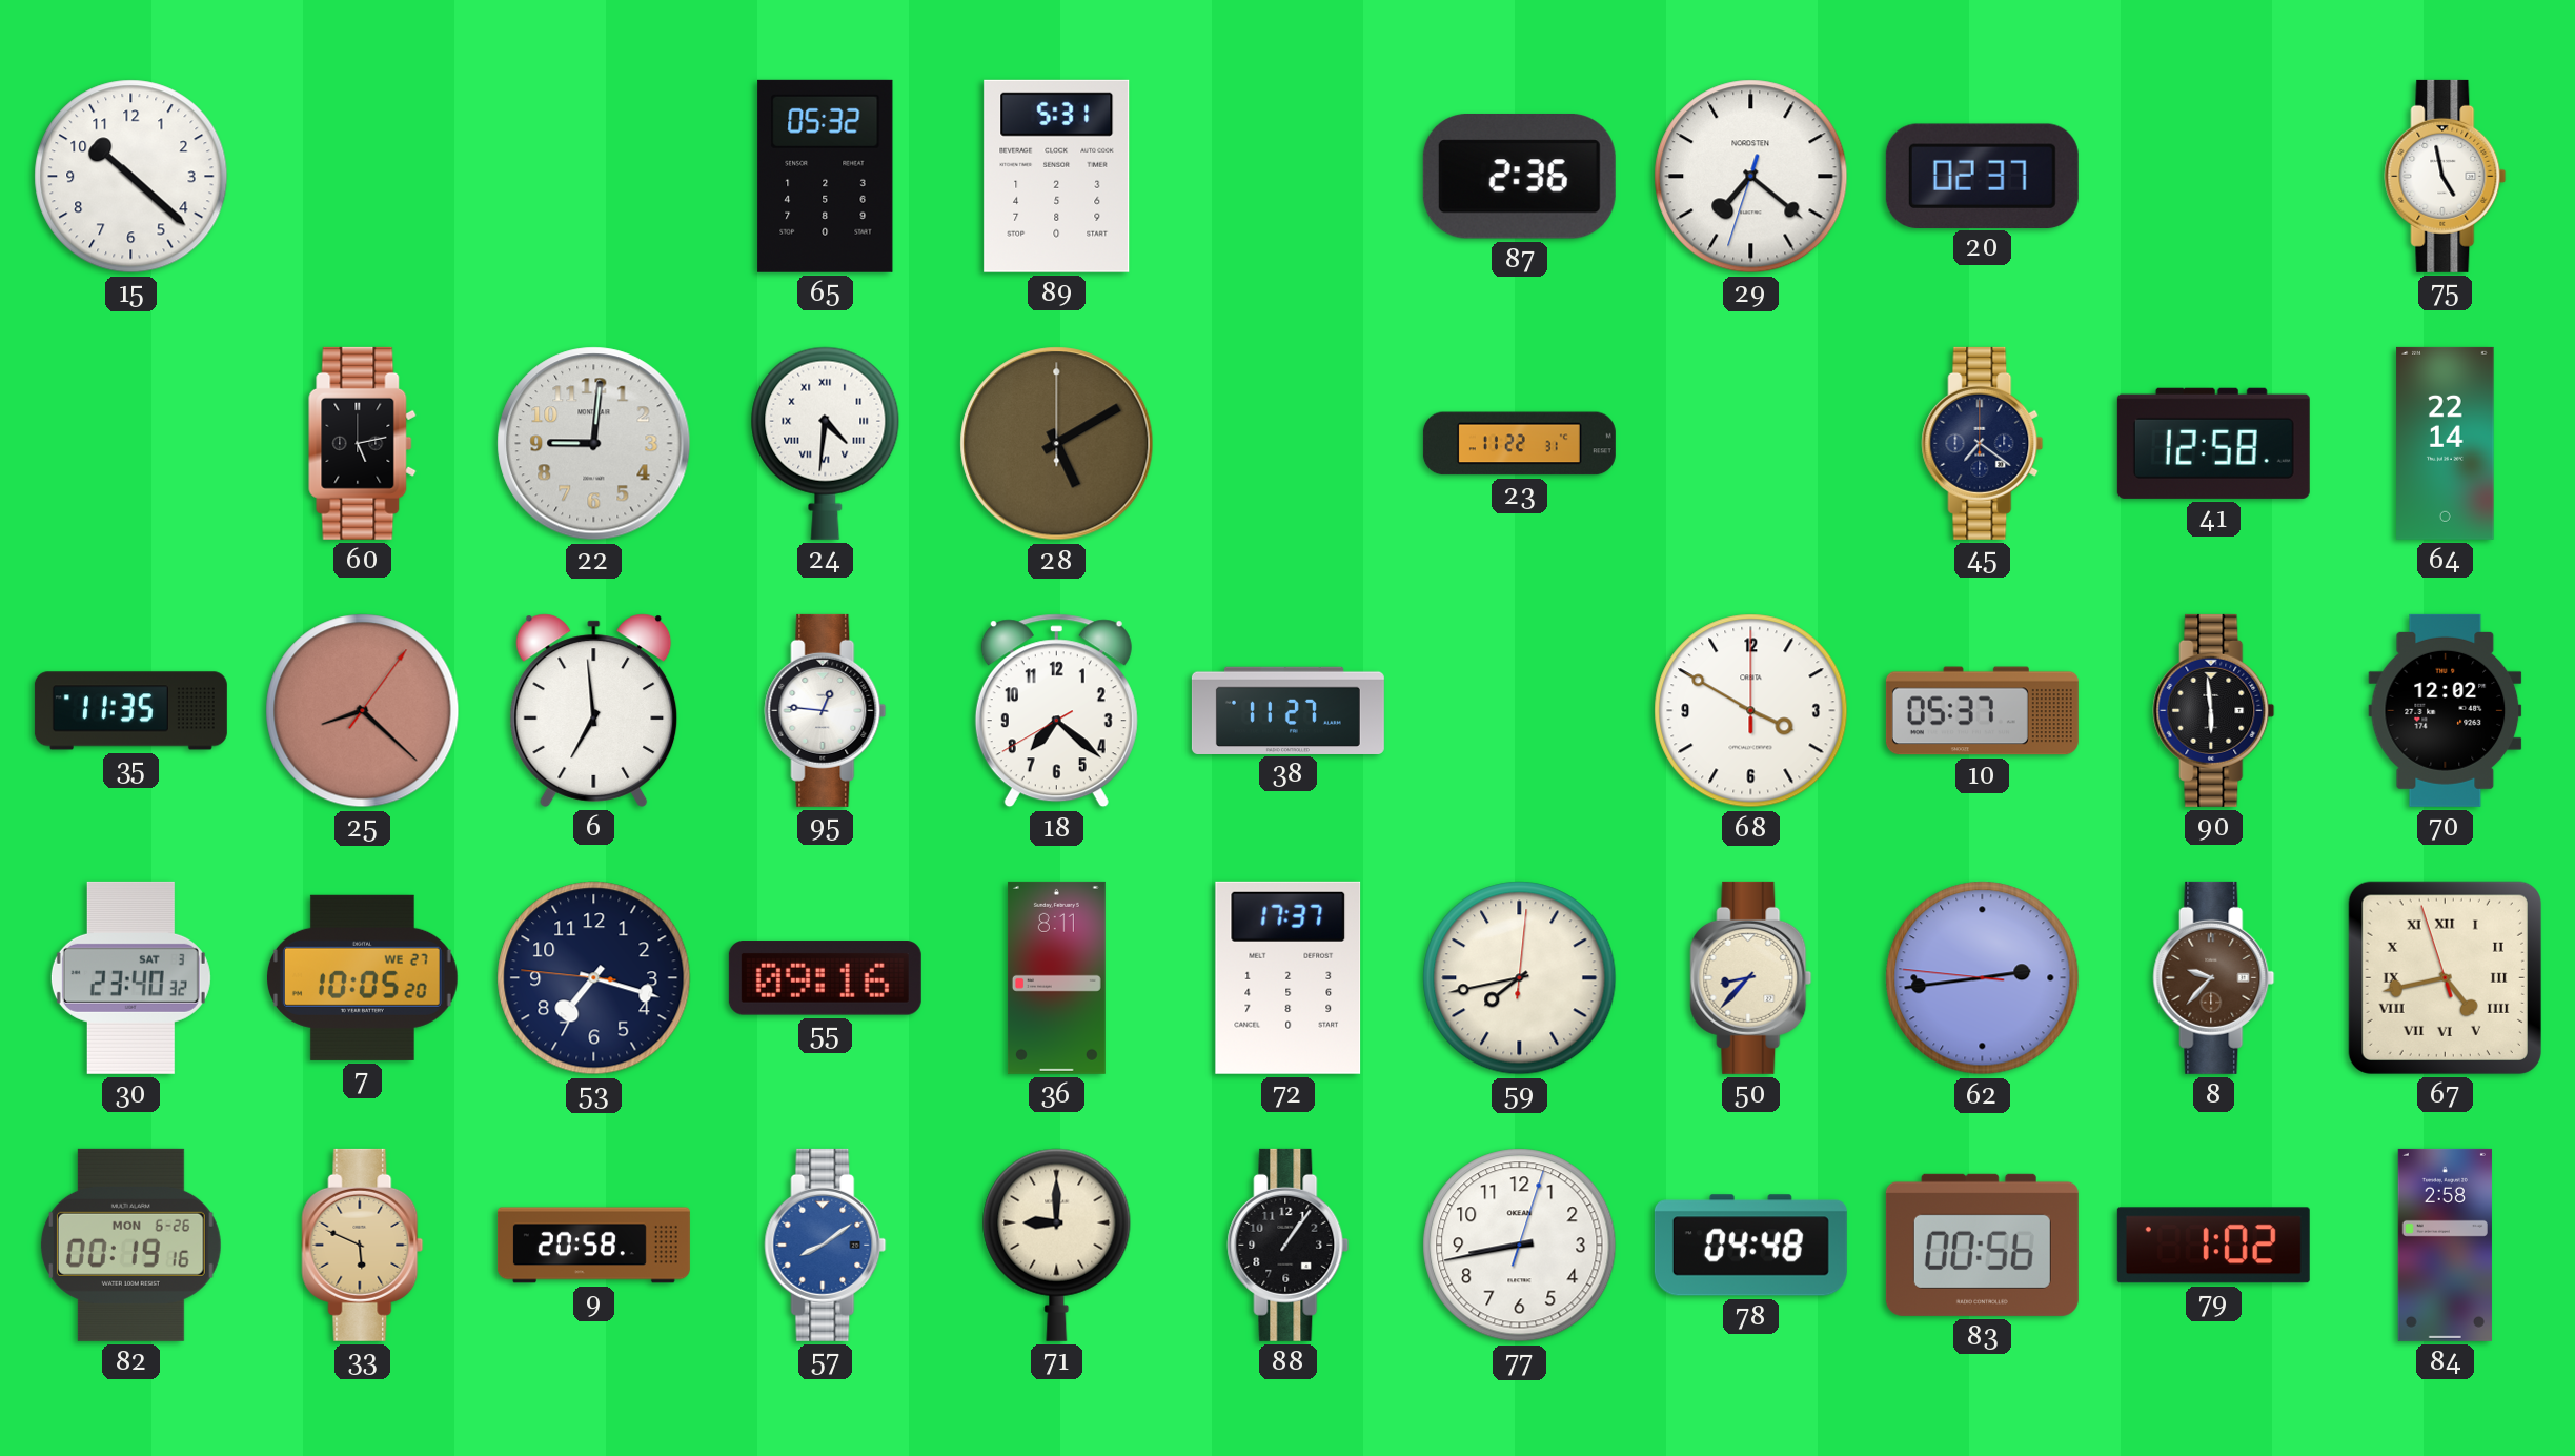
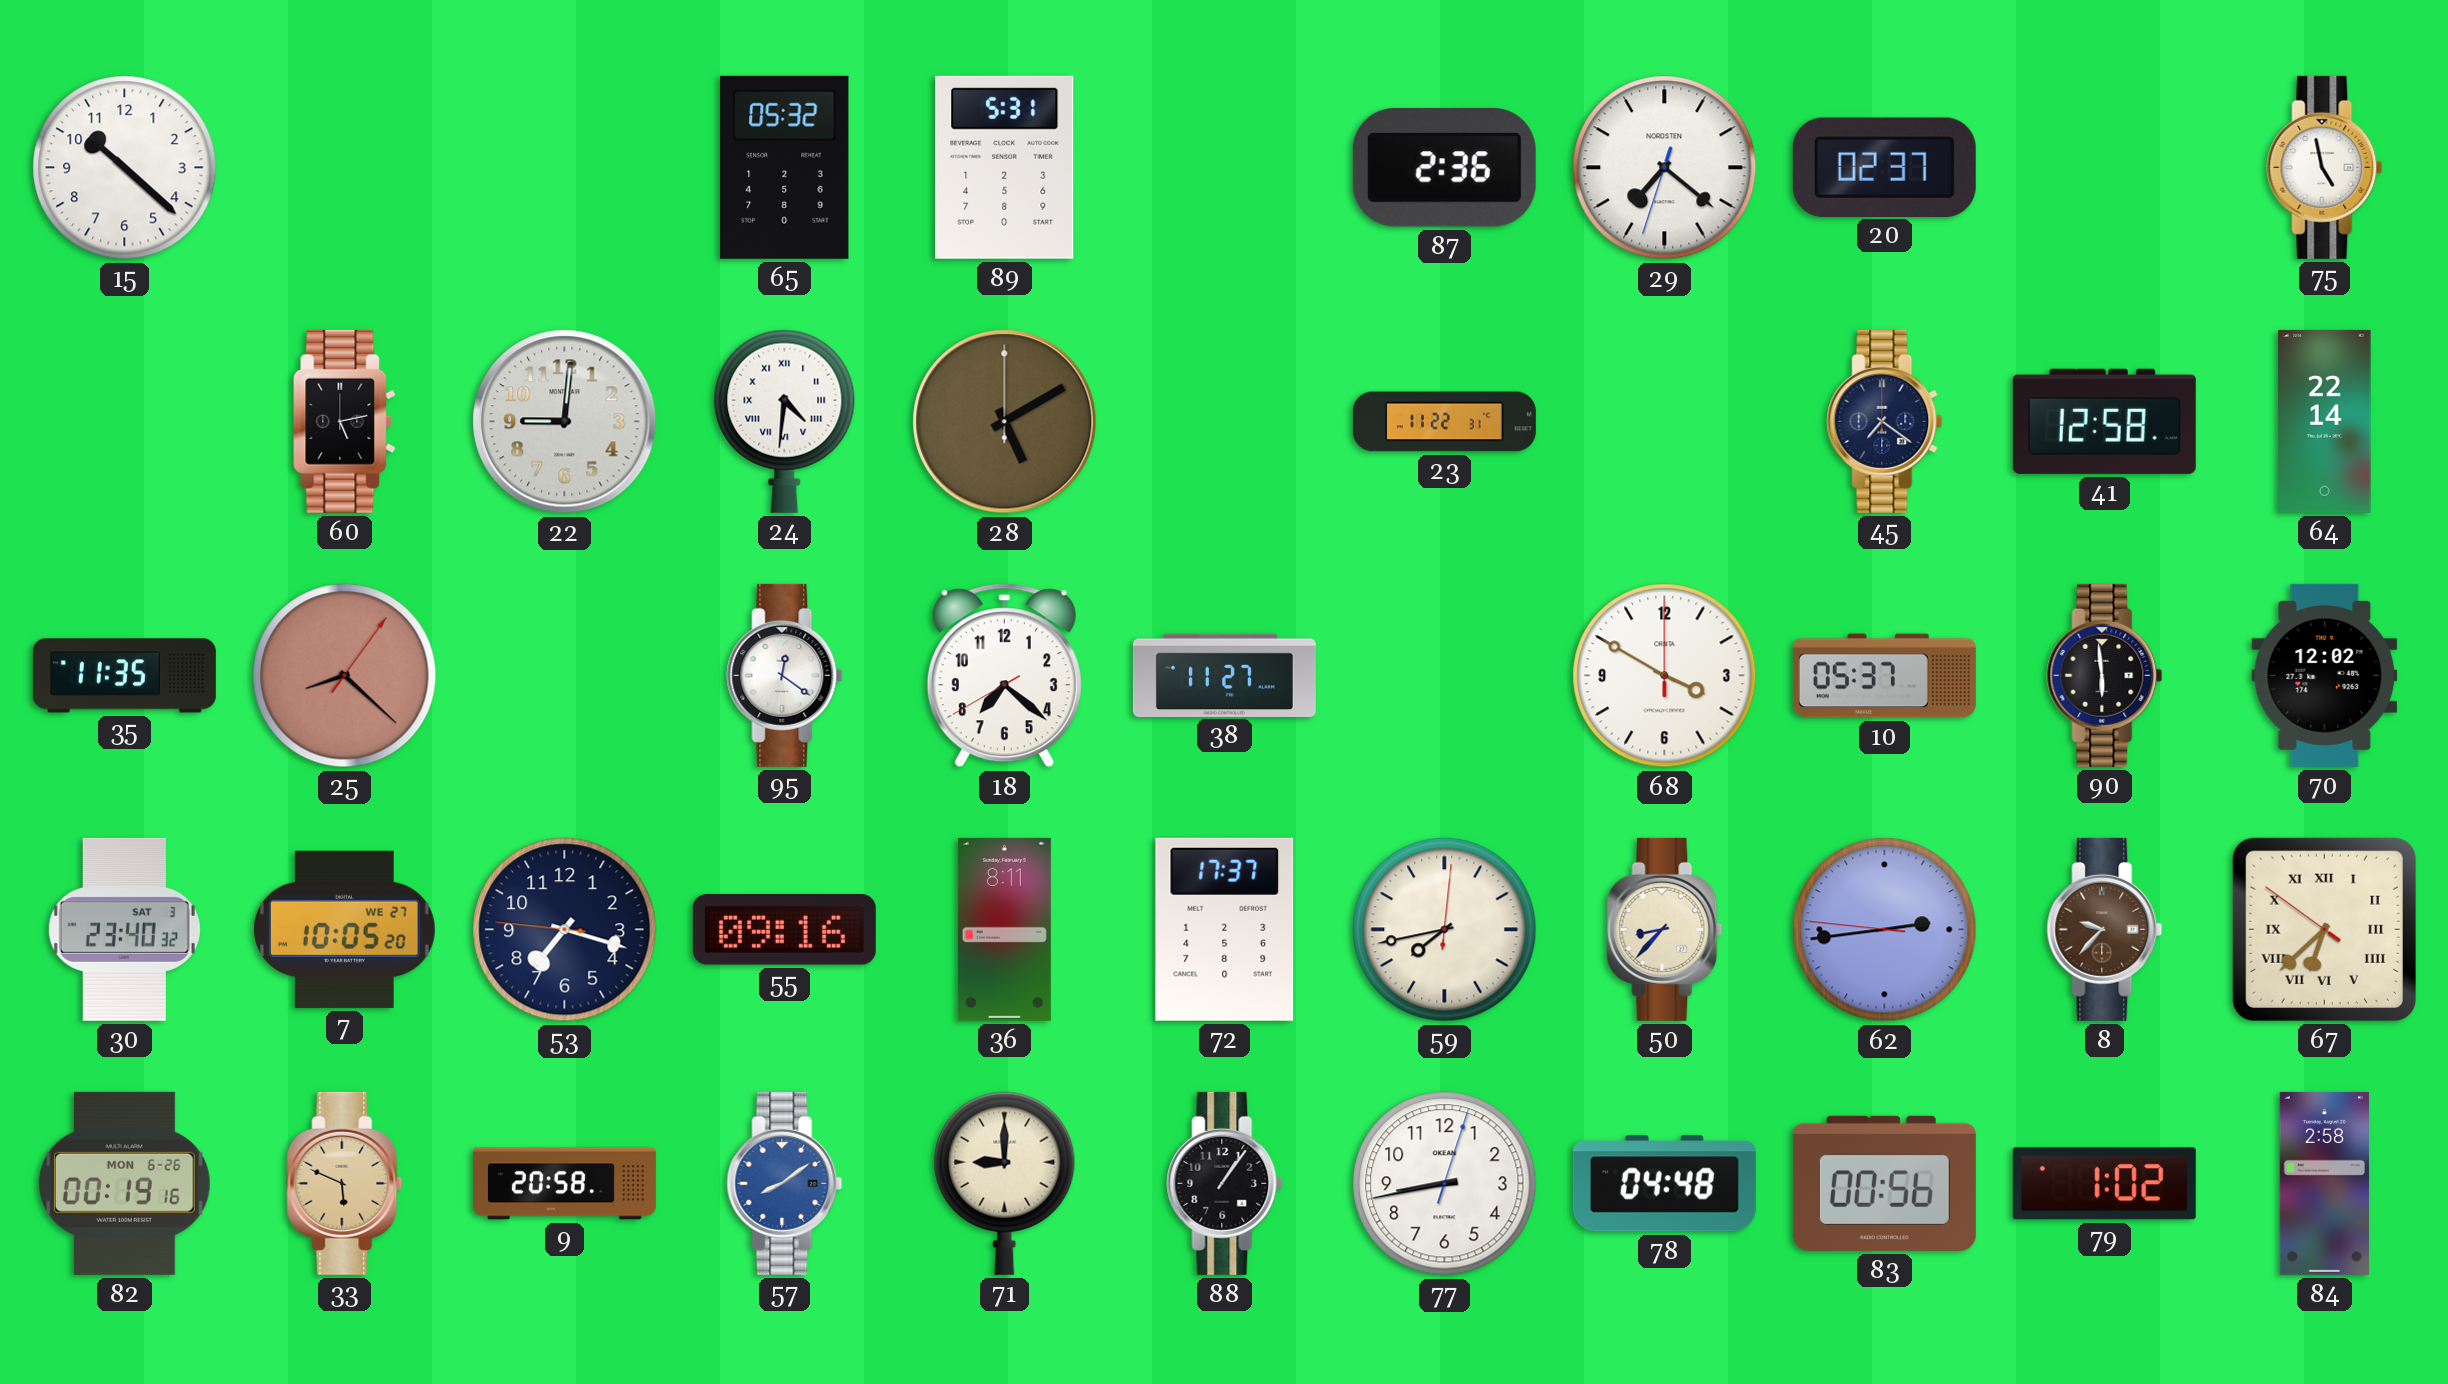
6: 6:59 -> none (594, 710)
95: 12:46 -> 12:21 (785, 675)
67: 4:42 -> 6:37 (2324, 929)
